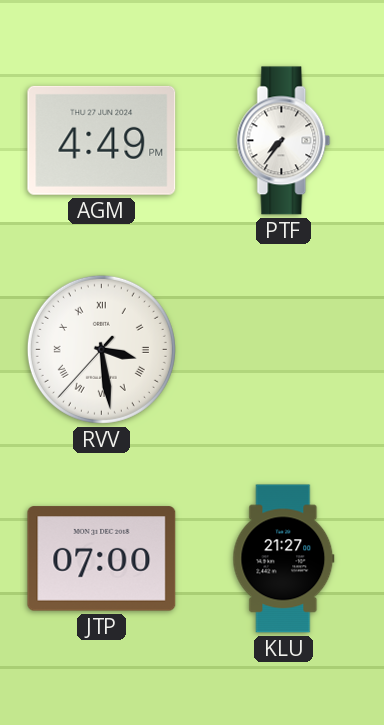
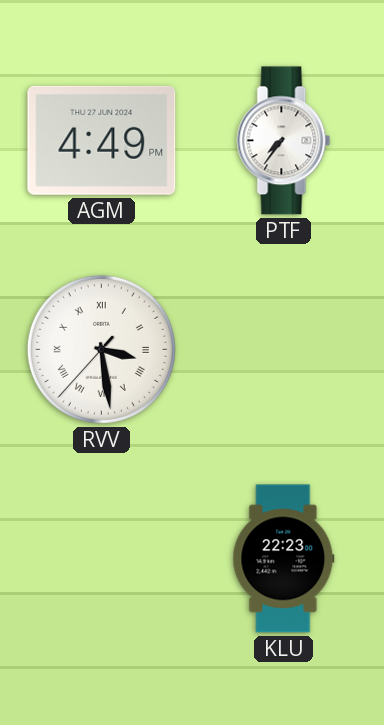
JTP: 07:00 -> none (102, 559)
KLU: 21:27 -> 22:23 (284, 559)
